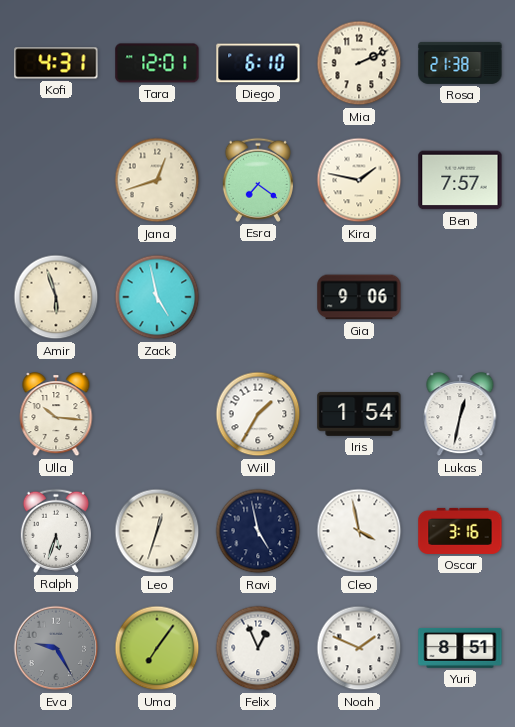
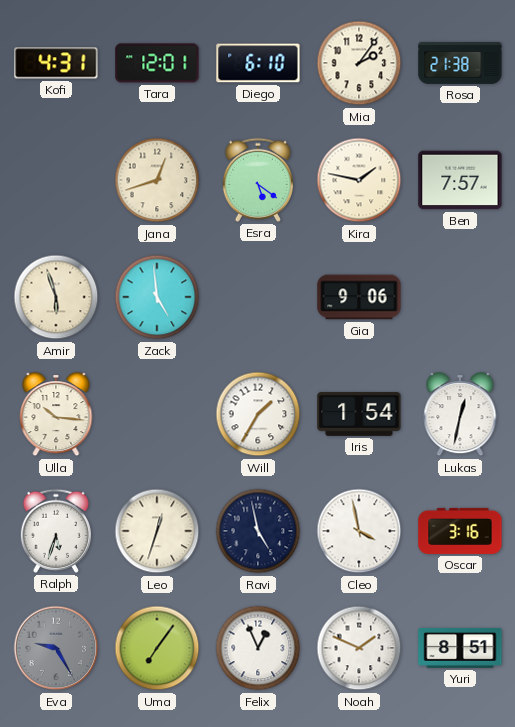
Mia: 2:11 -> 2:06 (359, 63)
Esra: 7:21 -> 5:21 (258, 180)
Zack: 4:58 -> 4:59 (157, 297)
